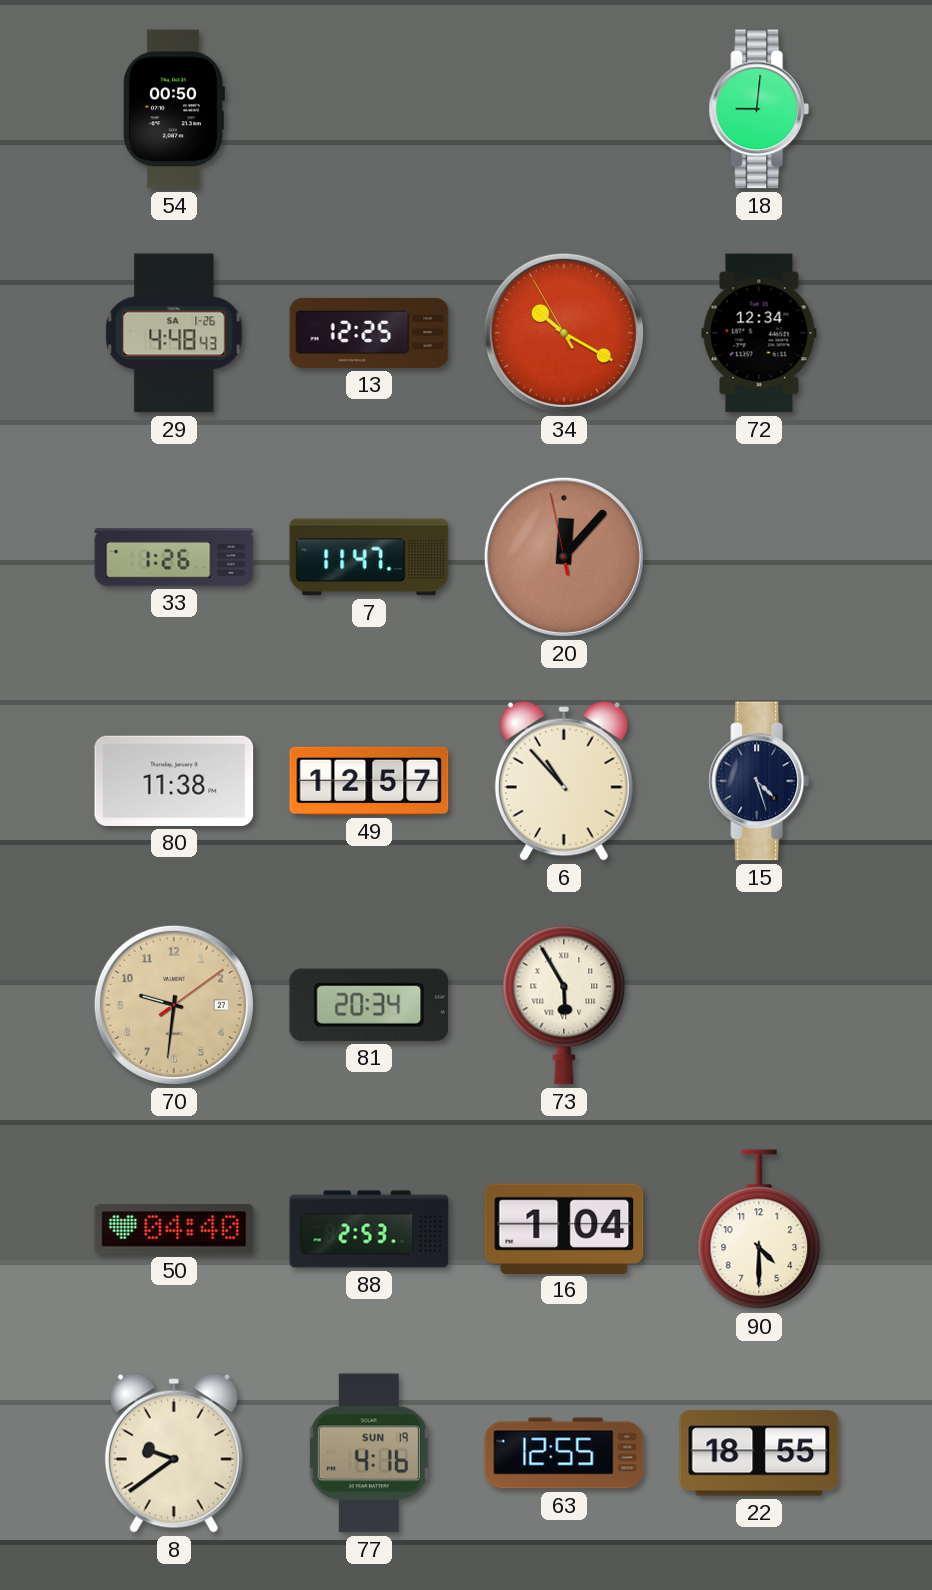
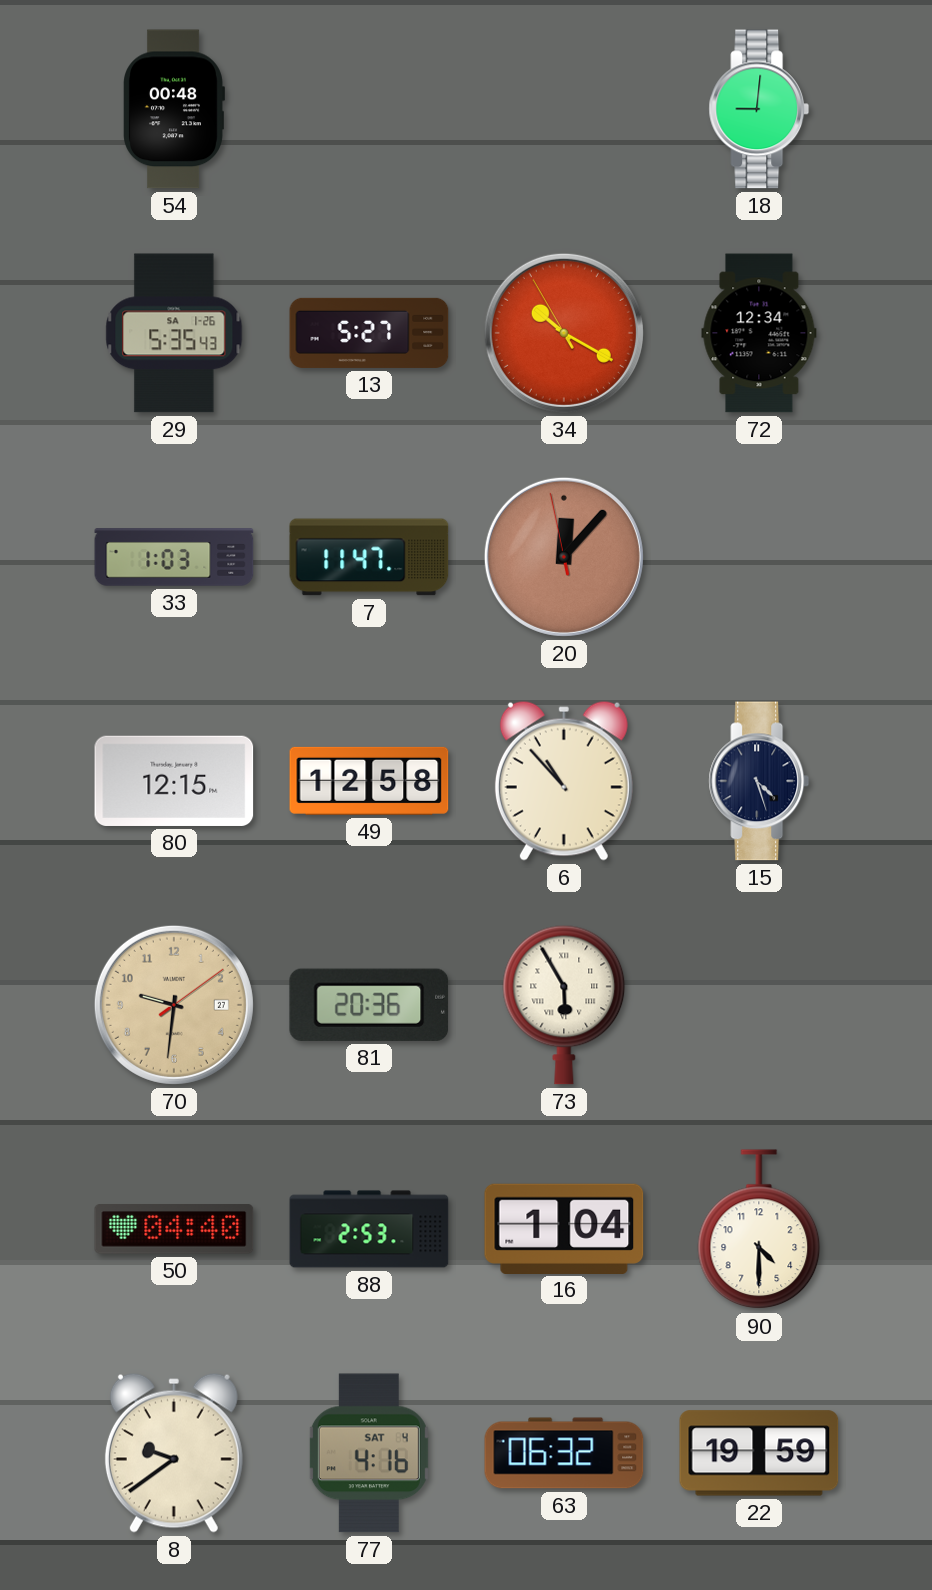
54: 00:50 -> 00:48 (174, 109)
29: 4:48 -> 5:35 (174, 333)
13: 12:25 -> 5:27 (369, 333)
33: 1:26 -> 1:03 (174, 557)
80: 11:38 -> 12:15 (174, 781)
49: 12:57 -> 12:58 (369, 781)
81: 20:34 -> 20:36 (369, 1005)
77 date: SUN 19 -> SAT 4 (369, 1453)
63: 12:55 -> 06:32 (564, 1453)
22: 18:55 -> 19:59 (759, 1453)
